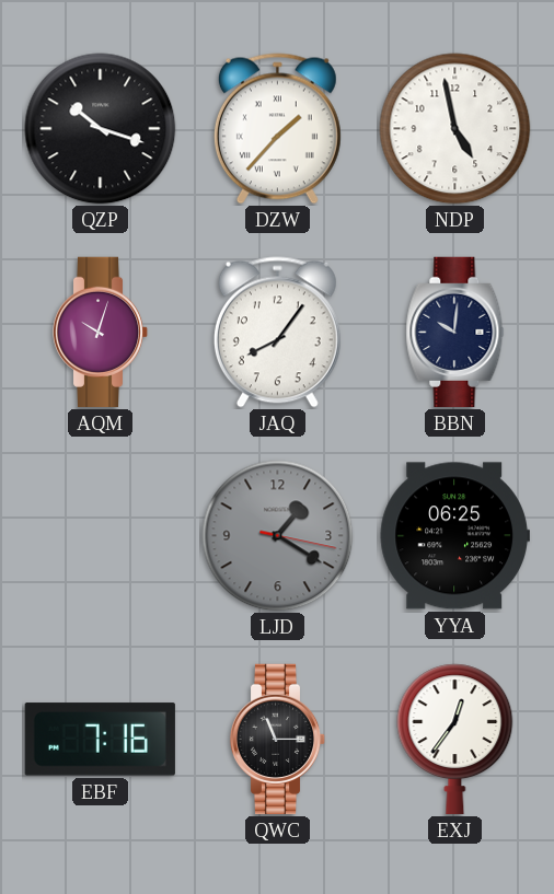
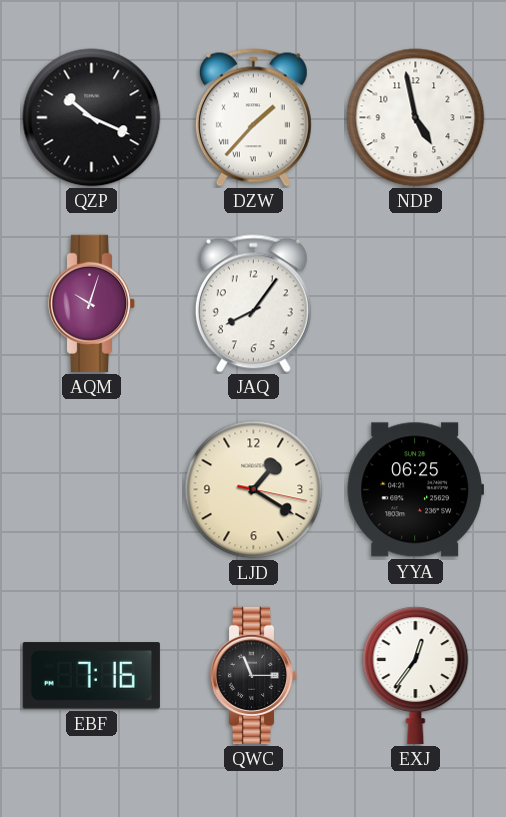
QZP: 10:18 -> 10:19 (92, 118)
BBN: 10:01 -> none (455, 332)
LJD dial: grey -> cream (254, 490)
